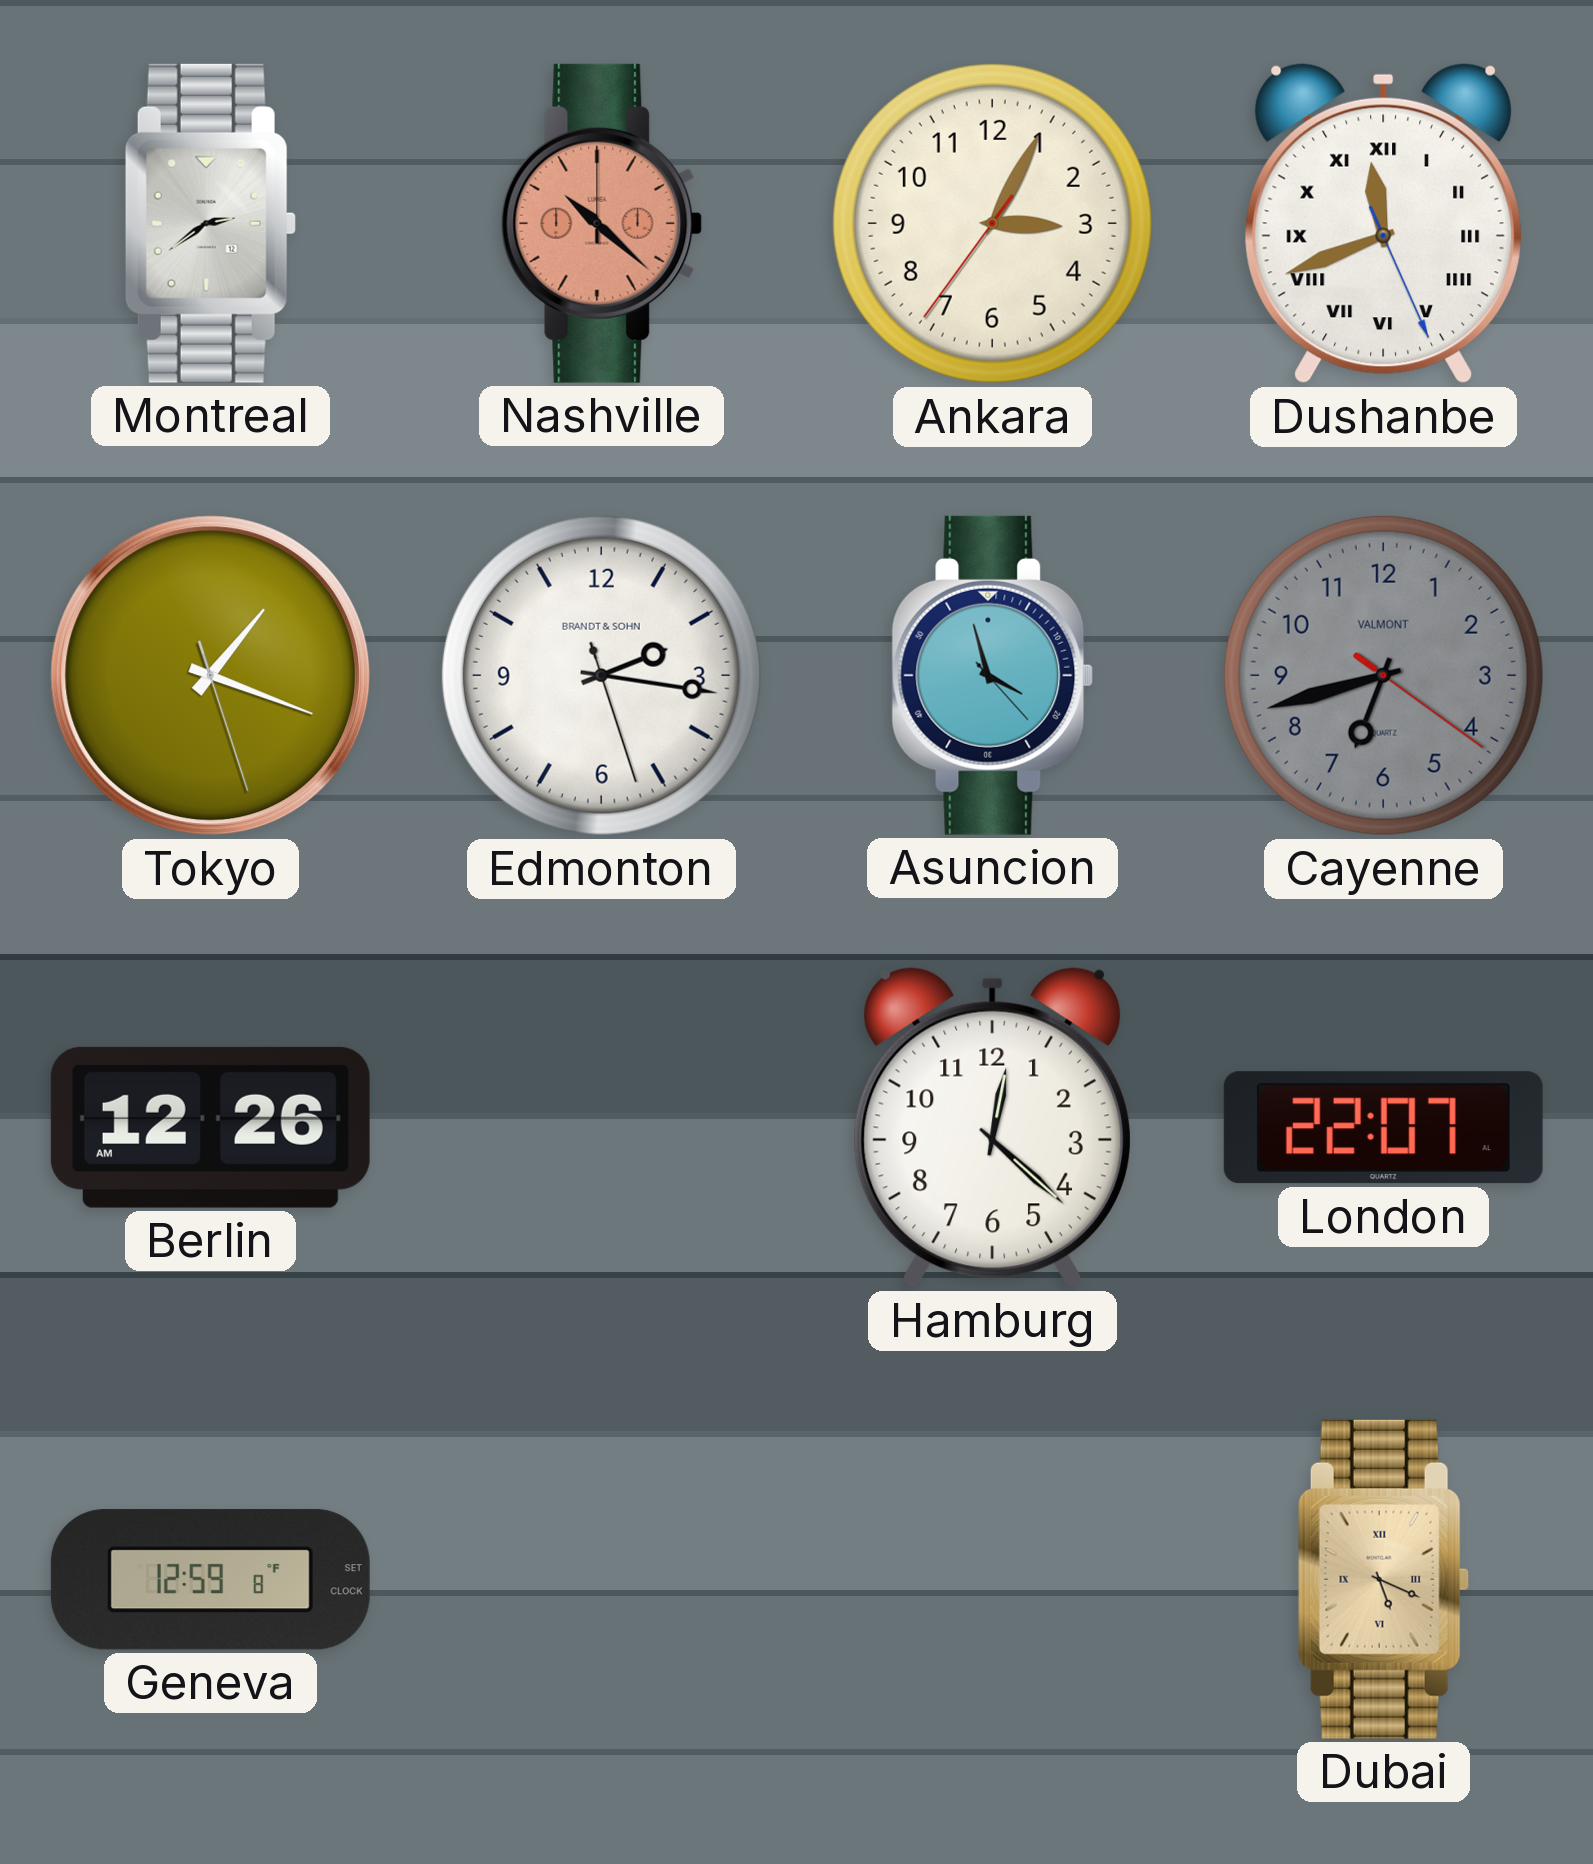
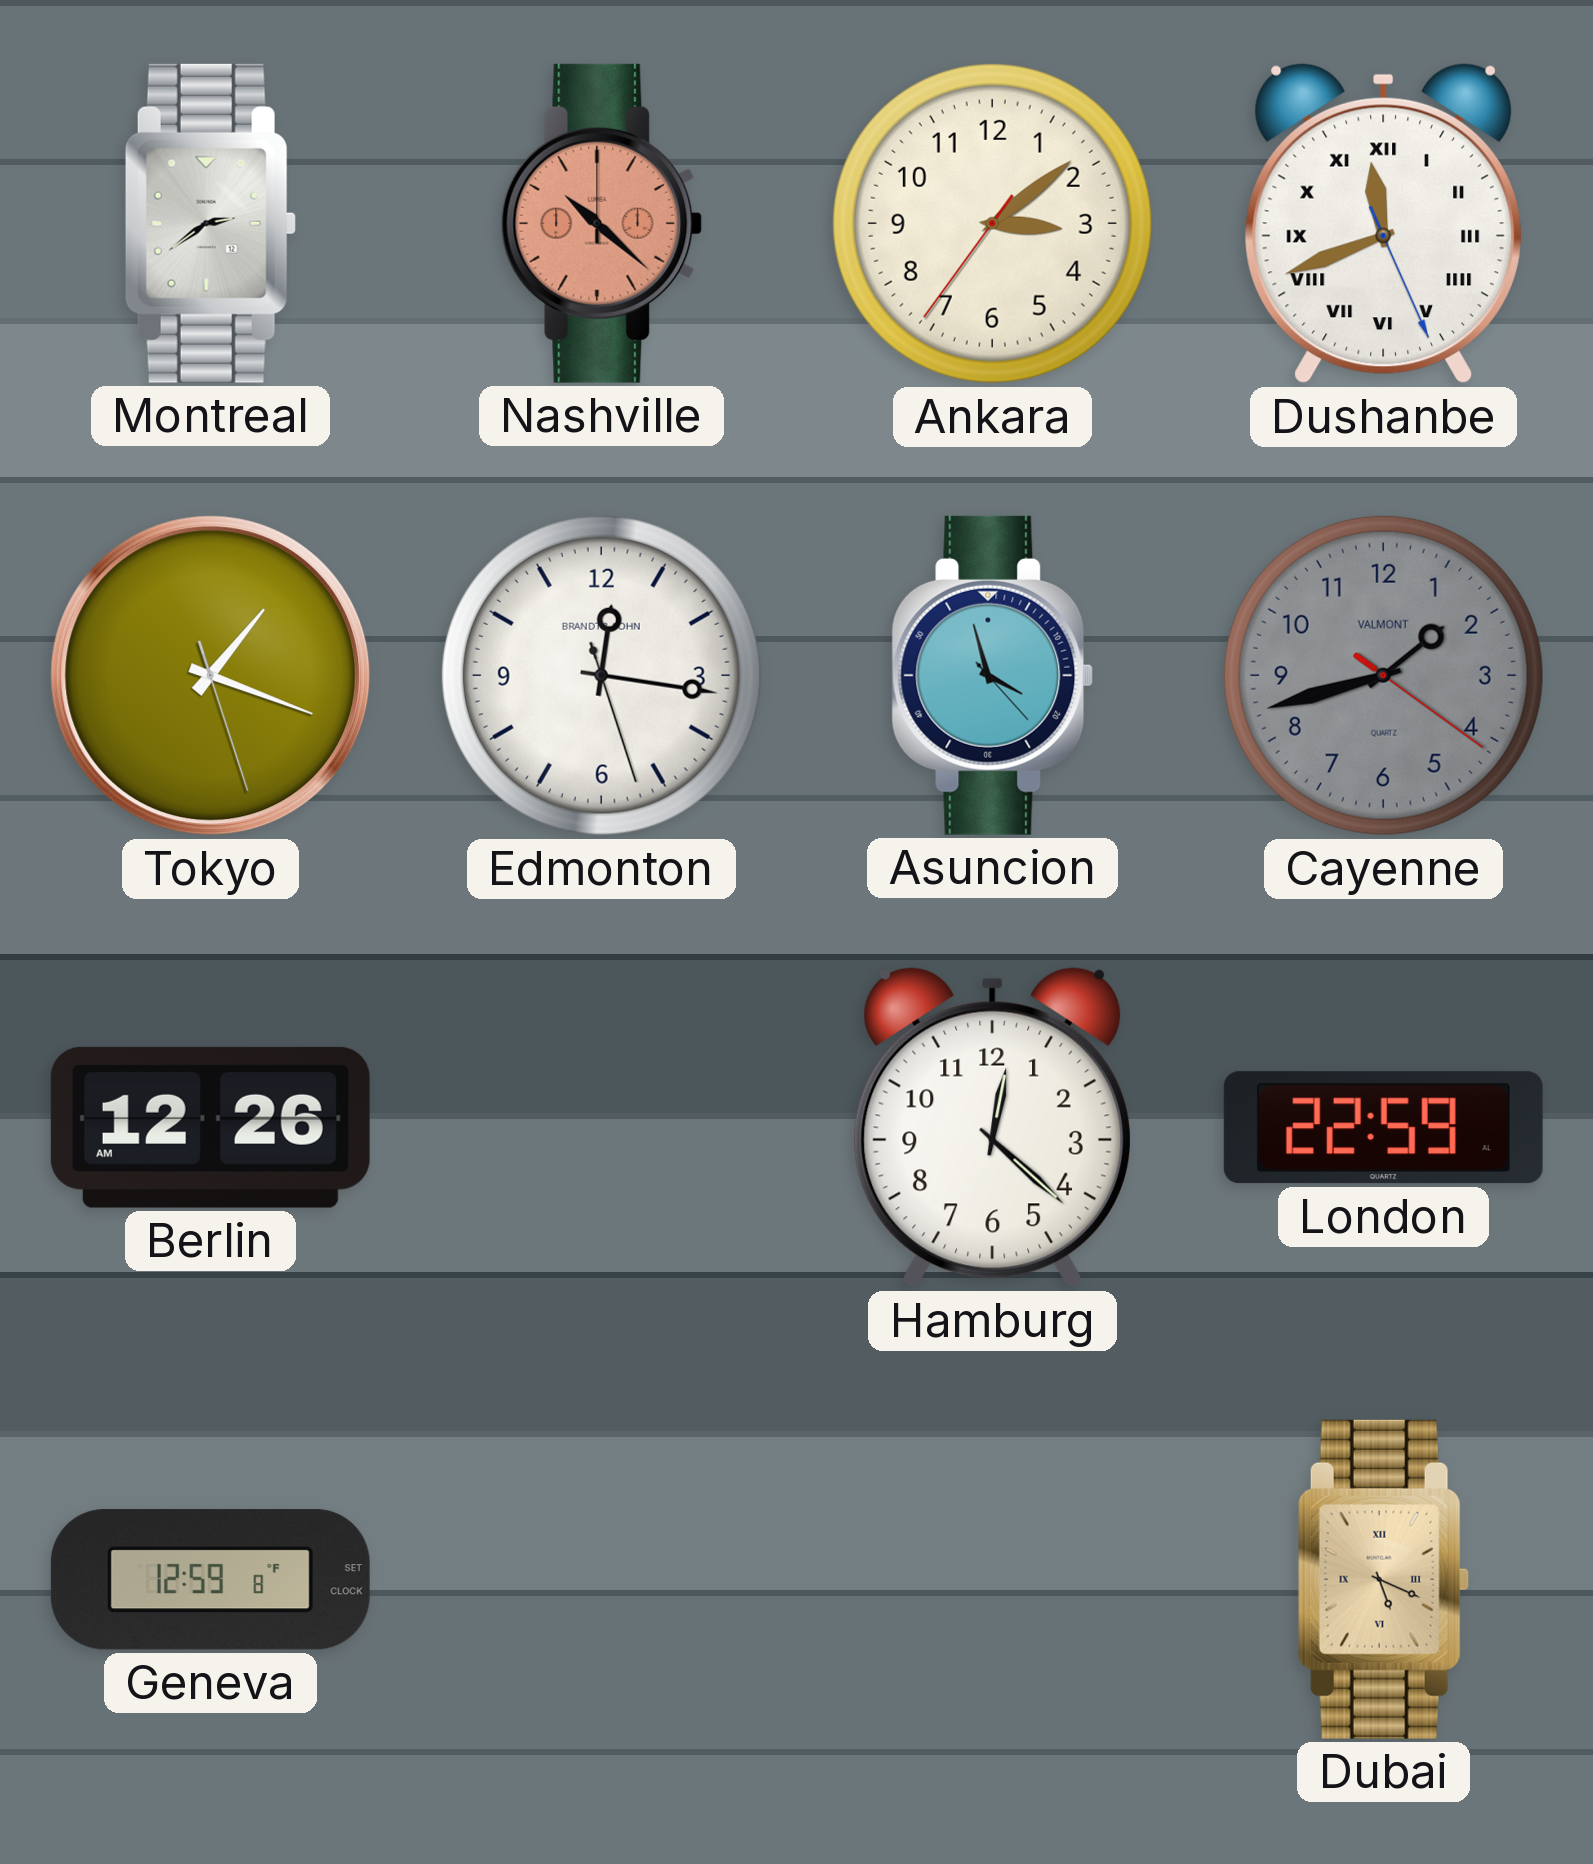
Ankara: 3:04 -> 3:08 (992, 223)
Edmonton: 2:16 -> 12:16 (601, 675)
Cayenne: 6:42 -> 1:42 (1383, 675)
London: 22:07 -> 22:59 (1383, 1128)
